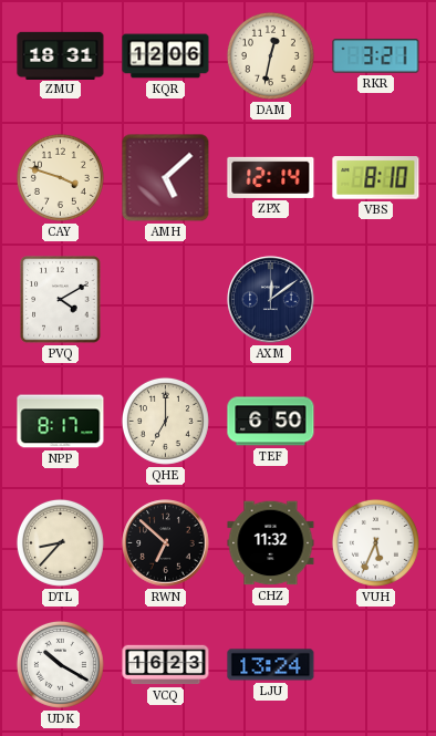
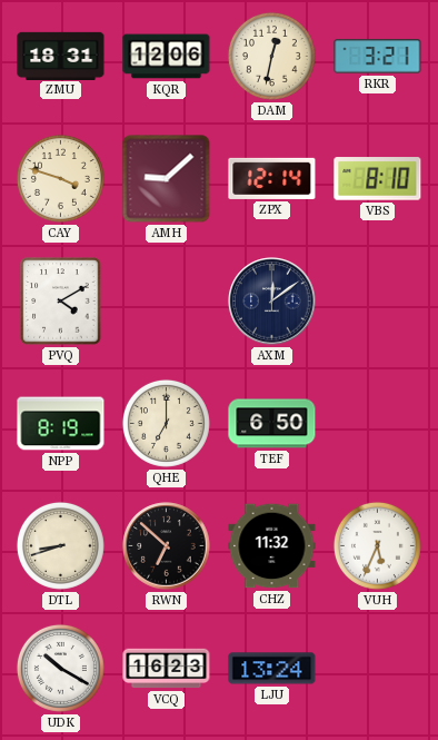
AMH: 5:08 -> 9:08 (167, 179)
NPP: 8:17 -> 8:19 (61, 424)
DTL: 8:37 -> 8:42 (60, 545)
